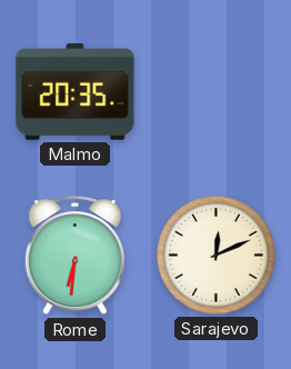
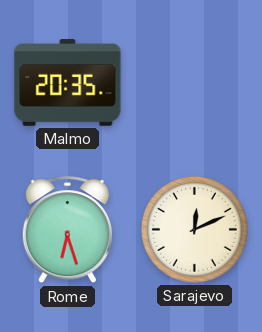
Rome: 6:31 -> 6:27 (67, 230)
